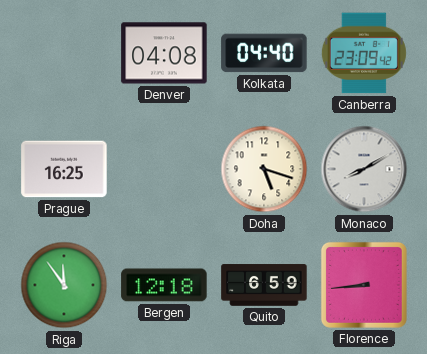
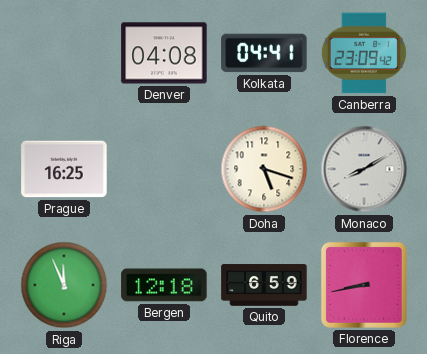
Kolkata: 04:40 -> 04:41 (264, 53)
Riga: 11:54 -> 11:56 (64, 285)
Florence: 8:44 -> 8:43 (364, 285)
